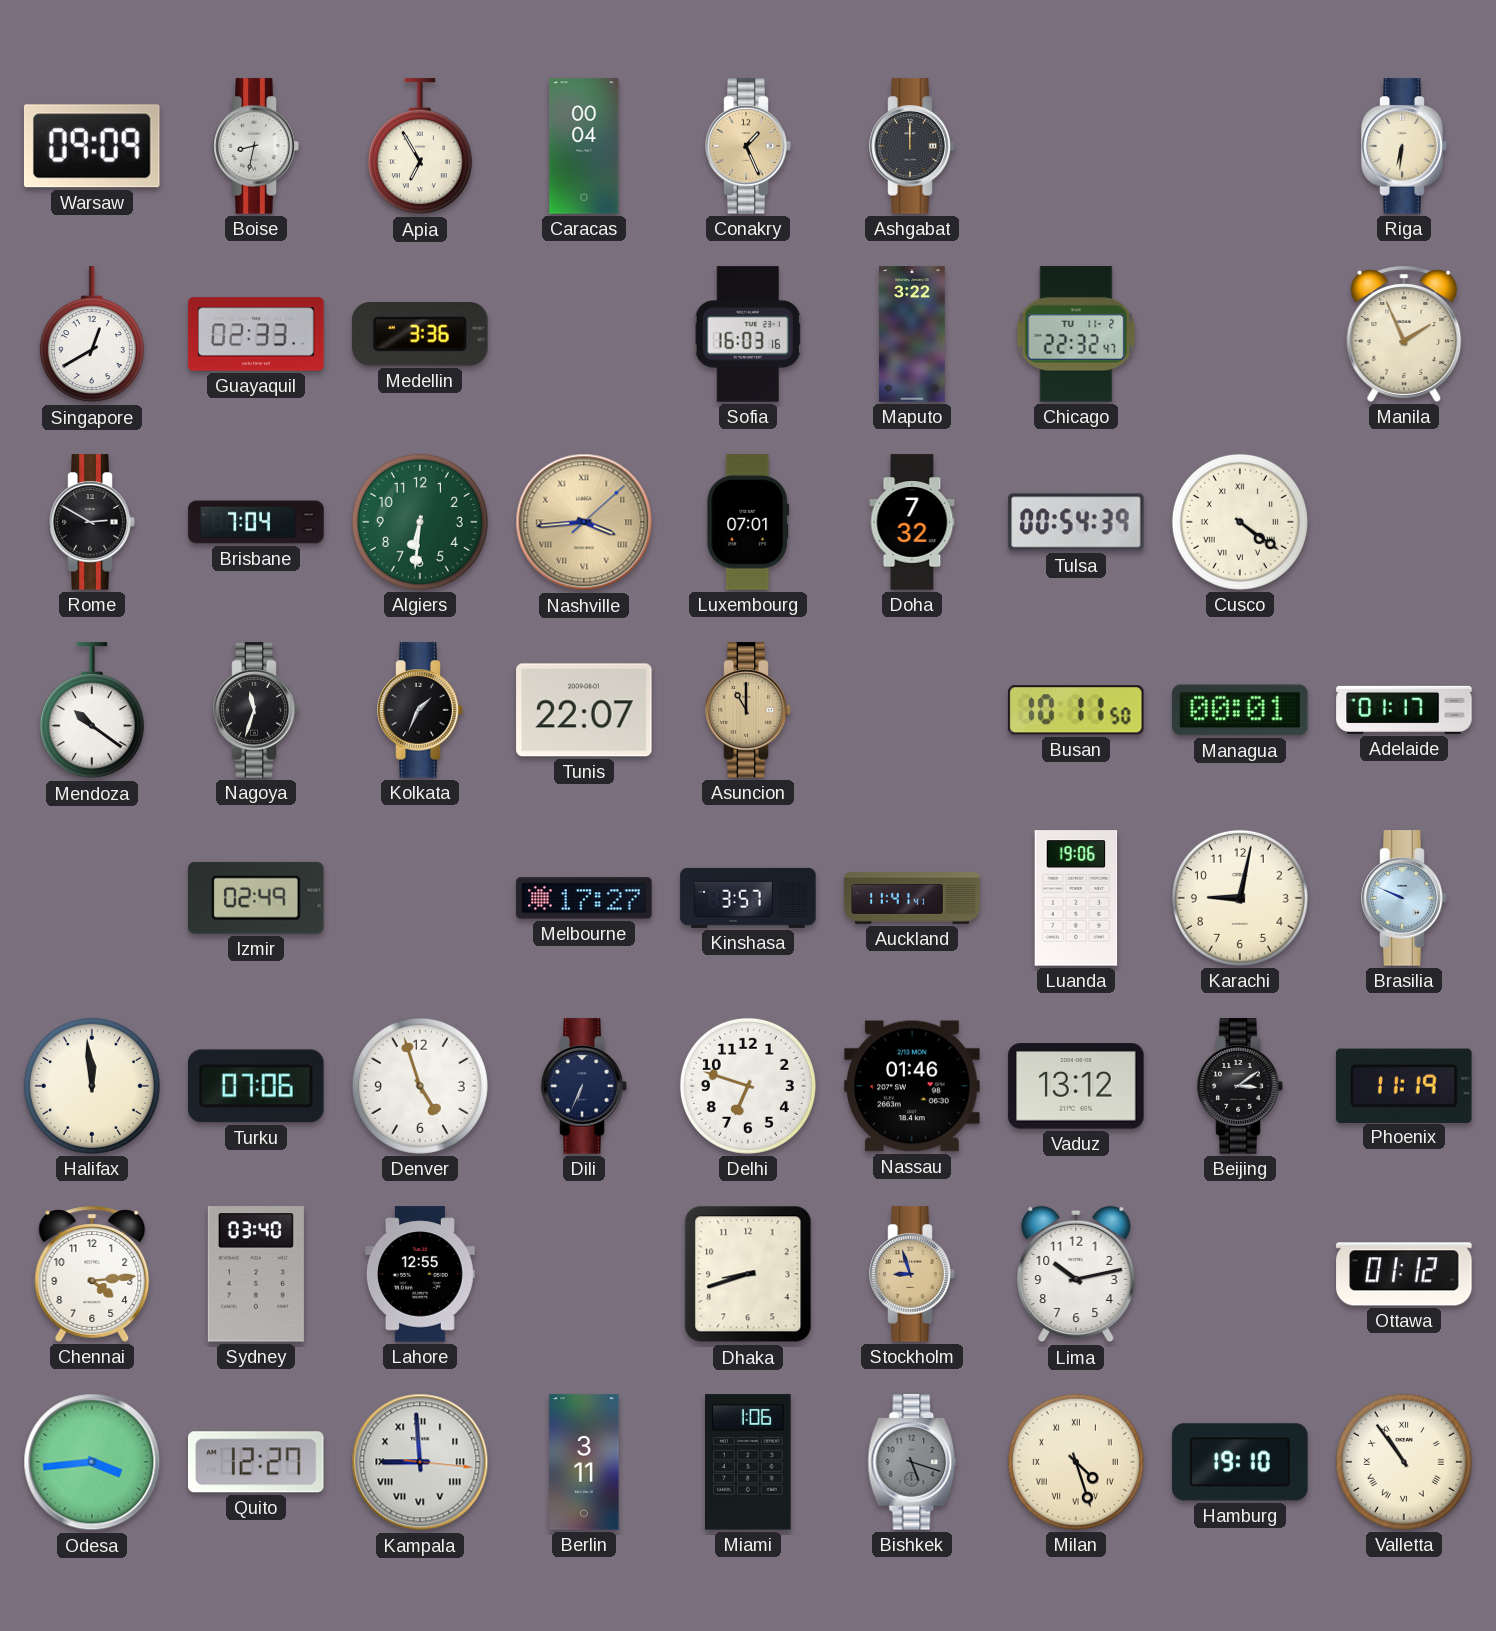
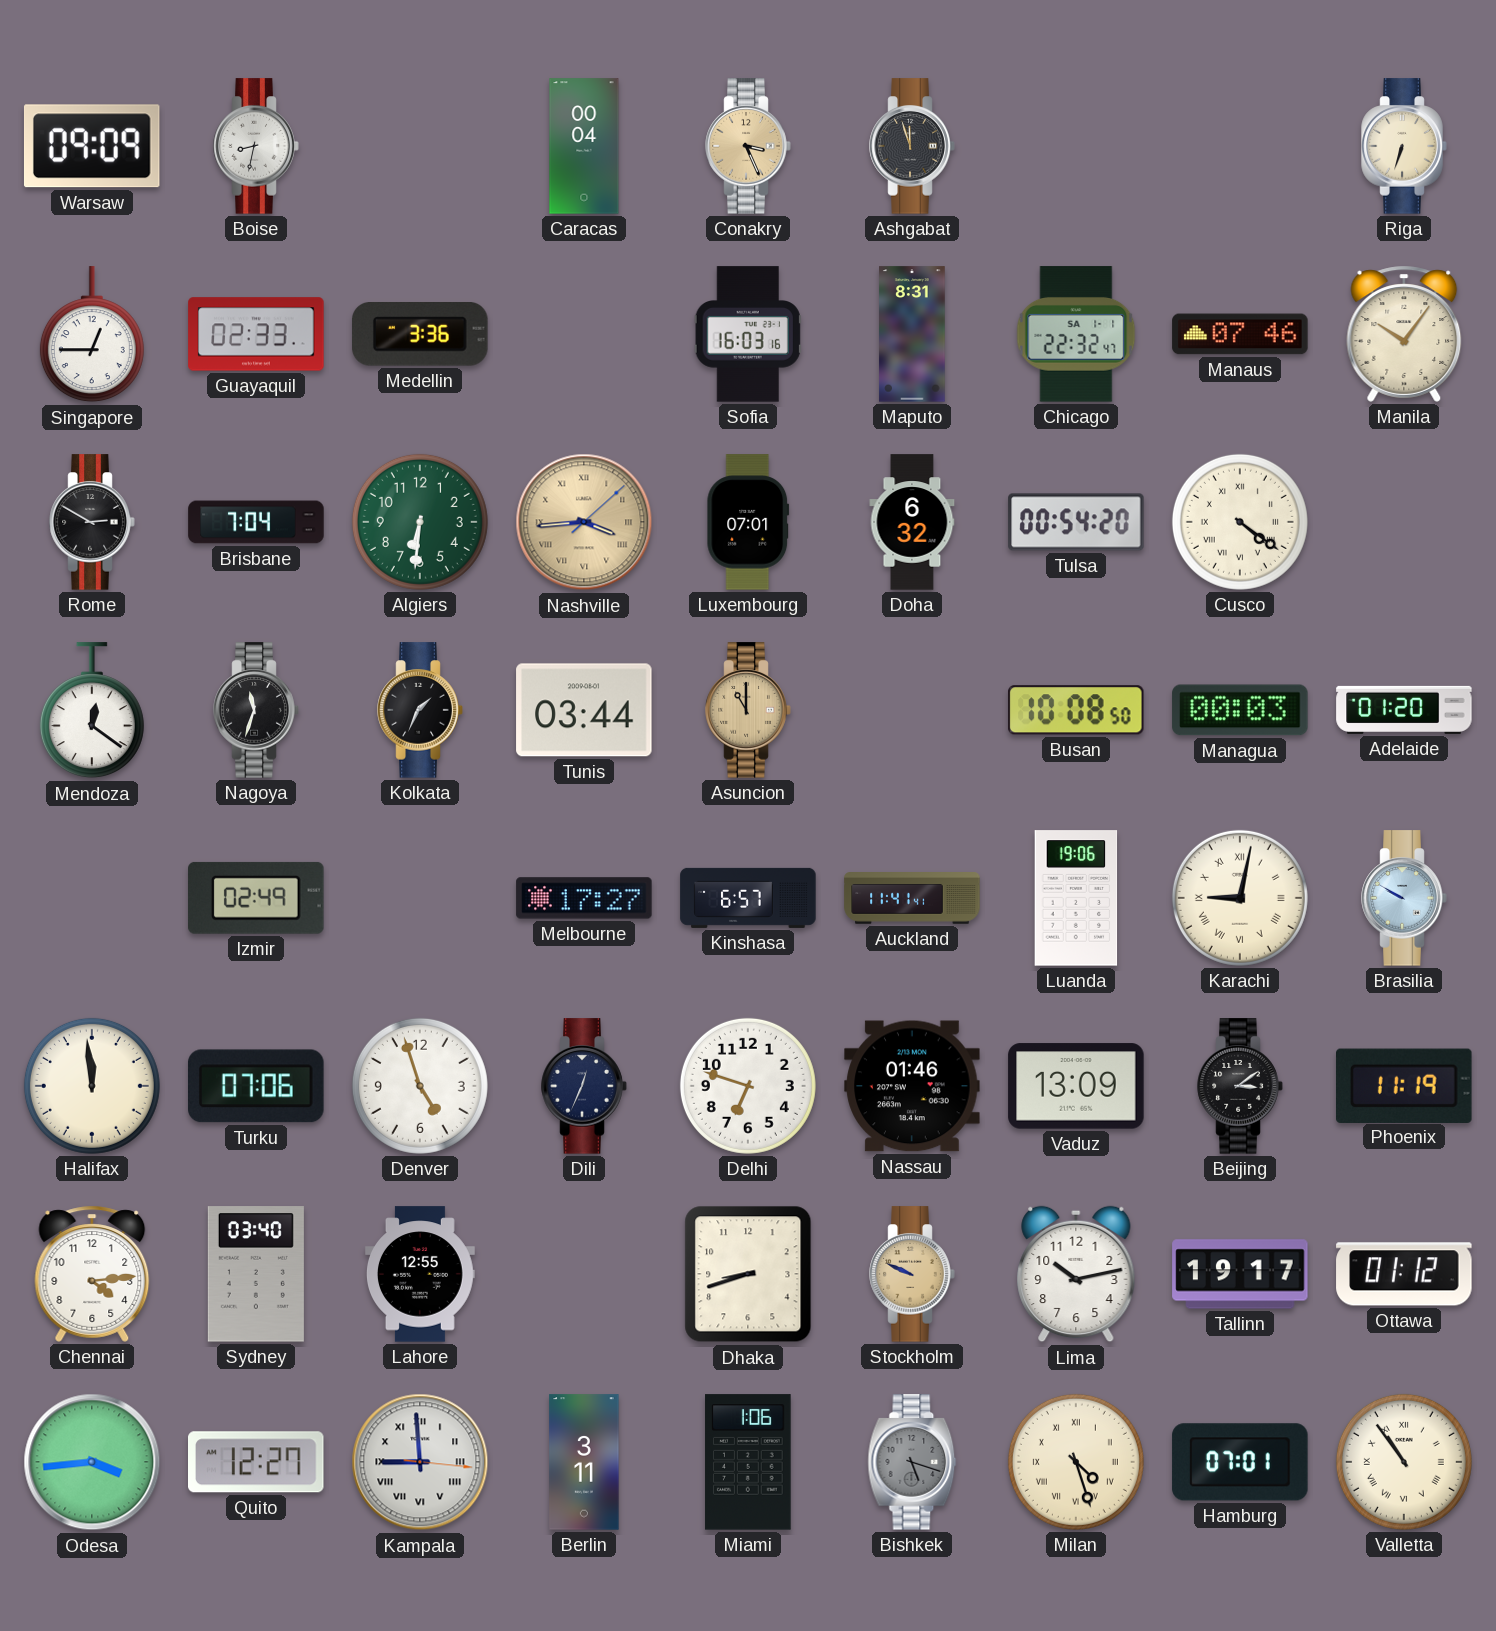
Apia: 6:55 -> none (420, 147)
Conakry: 1:26 -> 3:26 (748, 146)
Ashgabat: 12:00 -> 11:57 (912, 146)
Riga: 6:31 -> 6:33 (1404, 146)
Singapore: 12:40 -> 12:45 (92, 335)
Maputo: 3:22 -> 8:31 (912, 334)
Chicago date: TU 11-2 -> SA 1-1 (1076, 334)
Manaus: none -> 07:46 (1240, 334)
Manila: 1:56 -> 10:06 (1404, 334)
Doha: 7:32 -> 6:32 (912, 522)
Tulsa: 00:54:39 -> 00:54:20 (1076, 522)
Mendoza: 10:21 -> 12:21 (92, 711)
Tunis: 22:07 -> 03:44 (584, 710)
Busan: 10:11 -> 10:08 (1077, 710)
Managua: 00:01 -> 00:03 (1240, 710)
Adelaide: 01:17 -> 01:20 (1404, 710)
Kinshasa: 3:57 -> 6:57 (748, 898)
Karachi numerals: Arabic -> Roman (1240, 898)
Brasilia: 9:49 -> 9:50 (1404, 898)
Dili: 6:34 -> 12:34 (584, 1086)
Vaduz: 13:12 -> 13:09 (1076, 1086)
Stockholm: 8:57 -> 9:49 (912, 1274)
Tallinn: none -> 19:17 (1240, 1274)
Hamburg: 19:10 -> 07:01 (1240, 1462)
